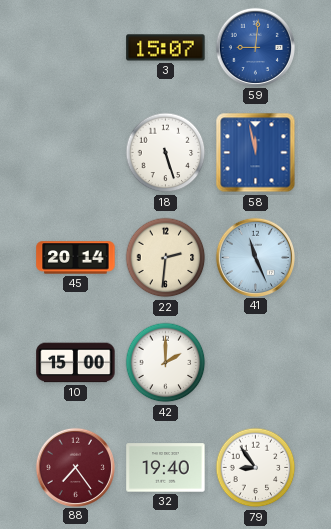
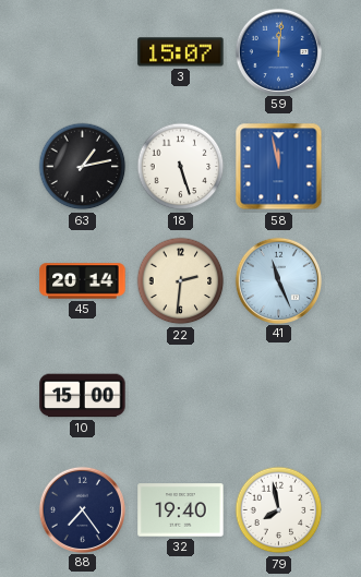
59: 9:01 -> 12:01 (278, 51)
63: none -> 1:13 (83, 167)
42: 2:00 -> none (166, 363)
88 dial: burgundy -> navy (82, 509)
79: 8:54 -> 7:58 (279, 510)
